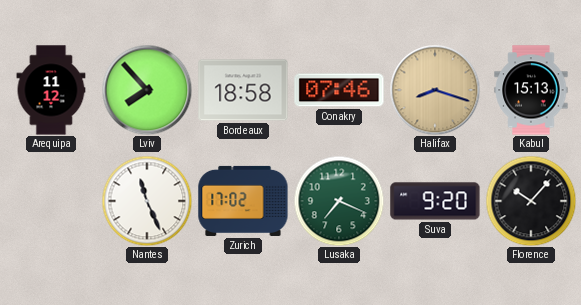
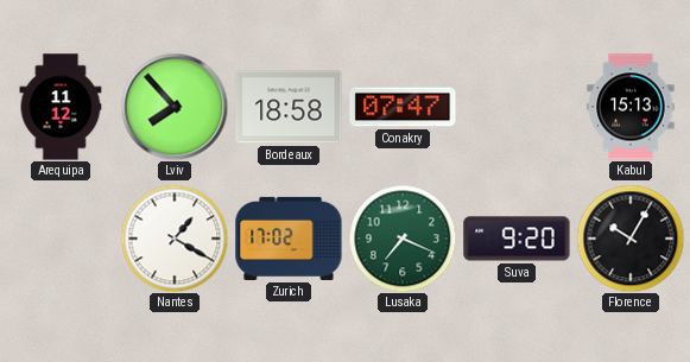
Conakry: 07:46 -> 07:47 (403, 107)
Halifax: 8:18 -> none (435, 90)
Nantes: 11:26 -> 1:20 (175, 239)
Florence: 10:07 -> 10:05 (631, 239)
